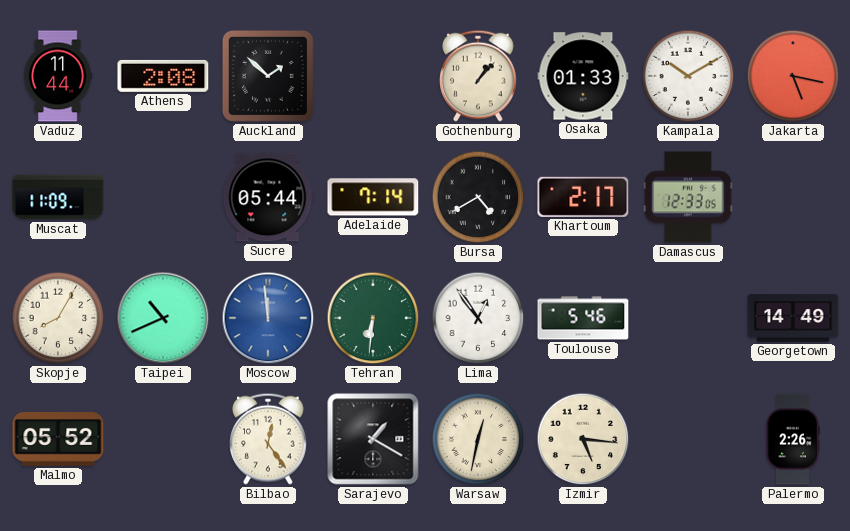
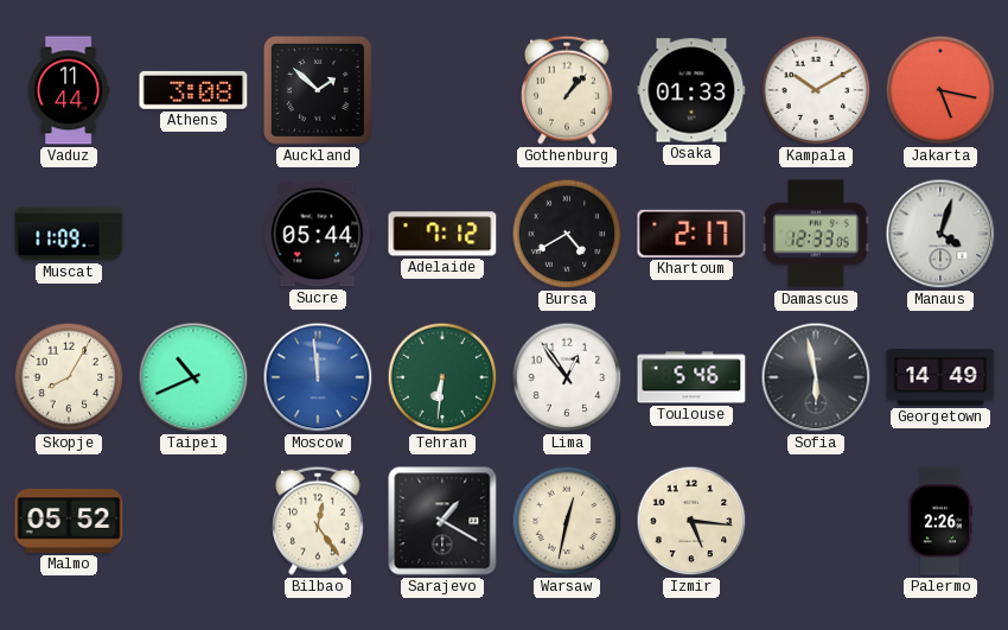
Athens: 2:08 -> 3:08 (193, 90)
Adelaide: 7:14 -> 7:12 (442, 234)
Manaus: none -> 4:03 (940, 234)
Sofia: none -> 5:58 (816, 377)
